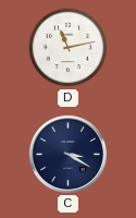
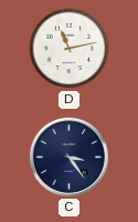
C: 3:20 -> 3:24 (68, 157)
